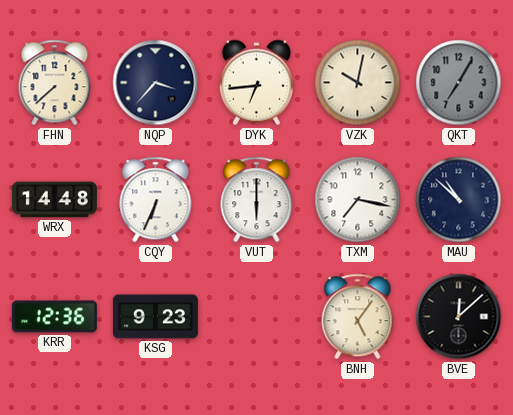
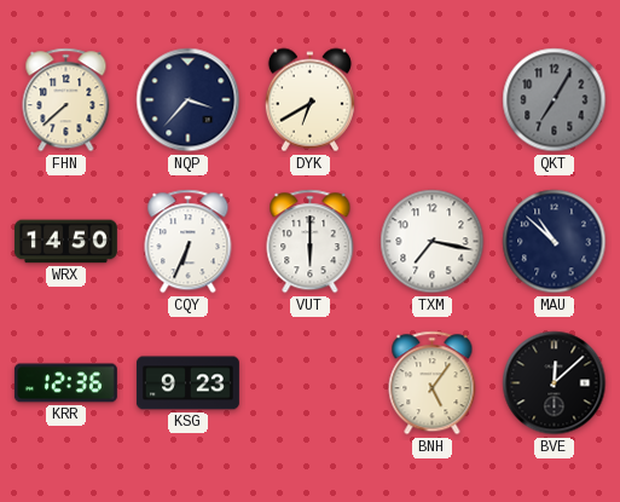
DYK: 6:44 -> 6:40 (309, 100)
VZK: 10:02 -> none (358, 83)
WRX: 14:48 -> 14:50 (65, 242)
